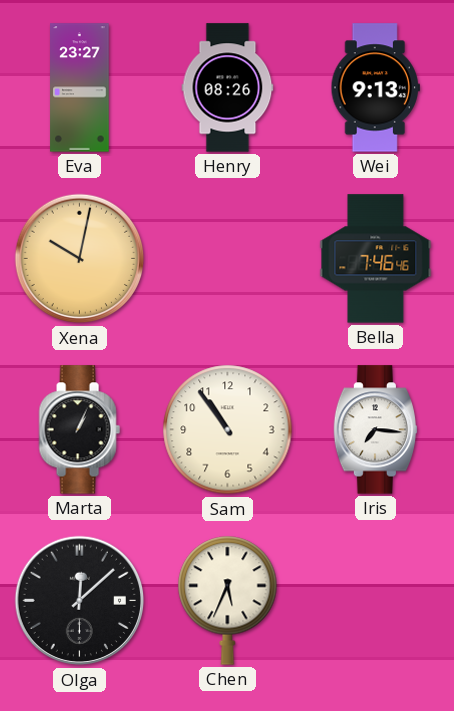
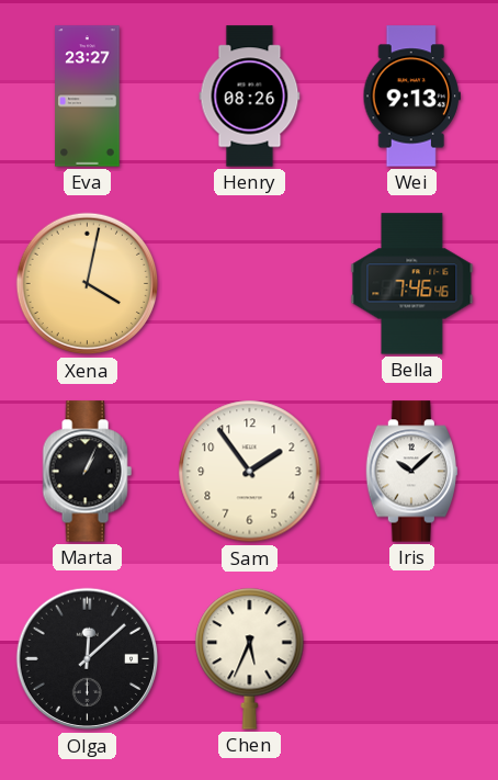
Xena: 10:02 -> 4:02 (88, 284)
Sam: 10:54 -> 1:54 (250, 472)
Iris: 7:16 -> 10:08 (412, 472)
